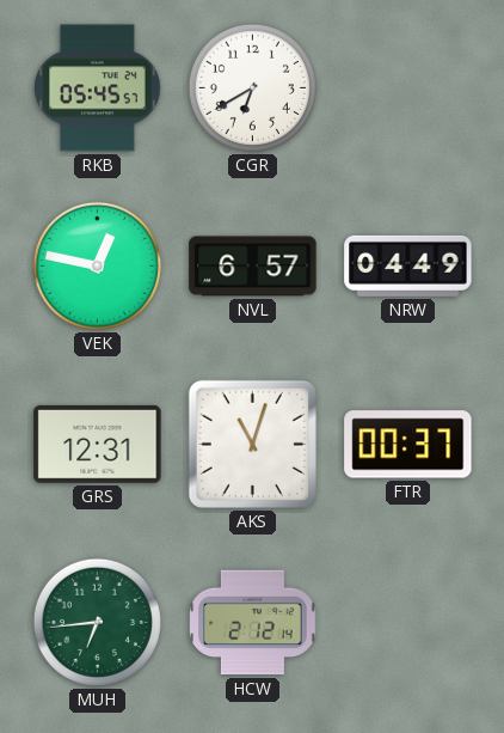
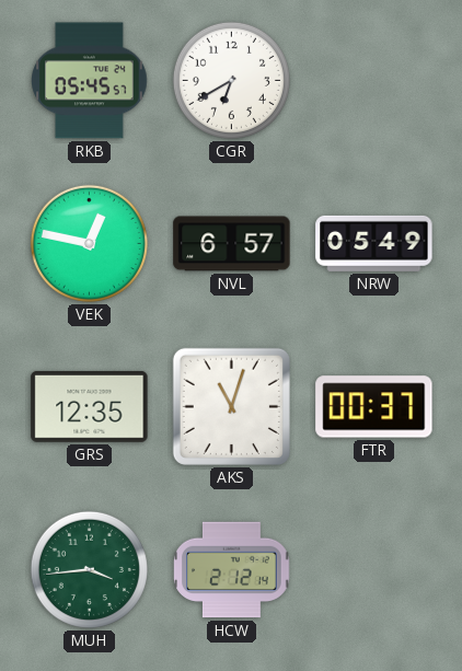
NRW: 04:49 -> 05:49 (374, 243)
GRS: 12:31 -> 12:35 (90, 406)
MUH: 6:44 -> 3:44 (89, 569)
